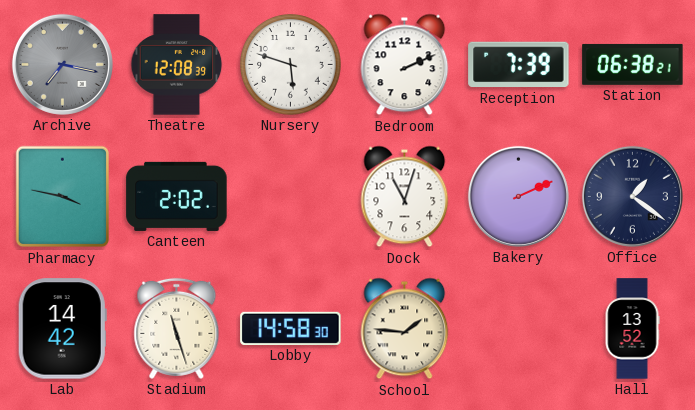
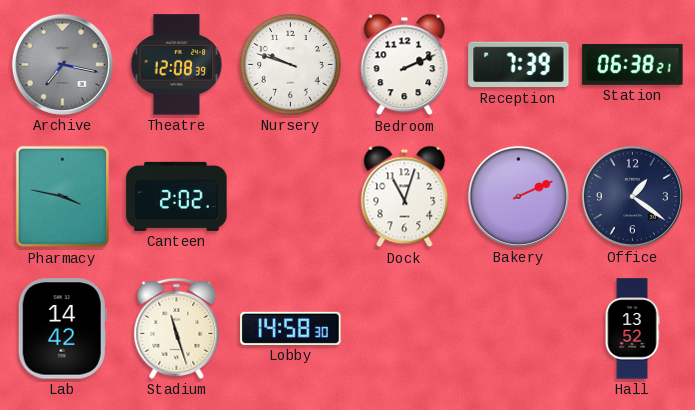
Nursery: 5:48 -> 9:48 (291, 65)
School: 1:46 -> none (405, 329)
